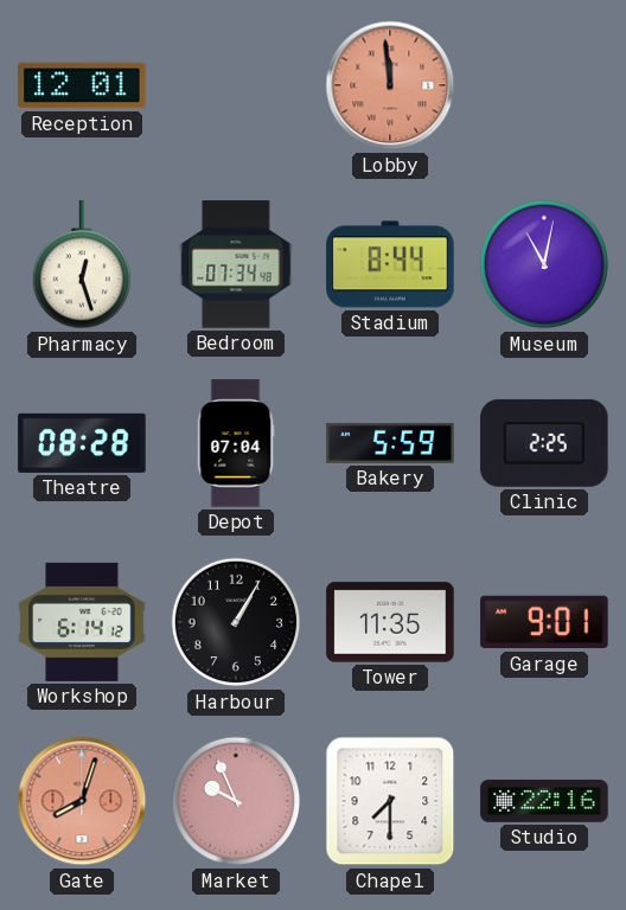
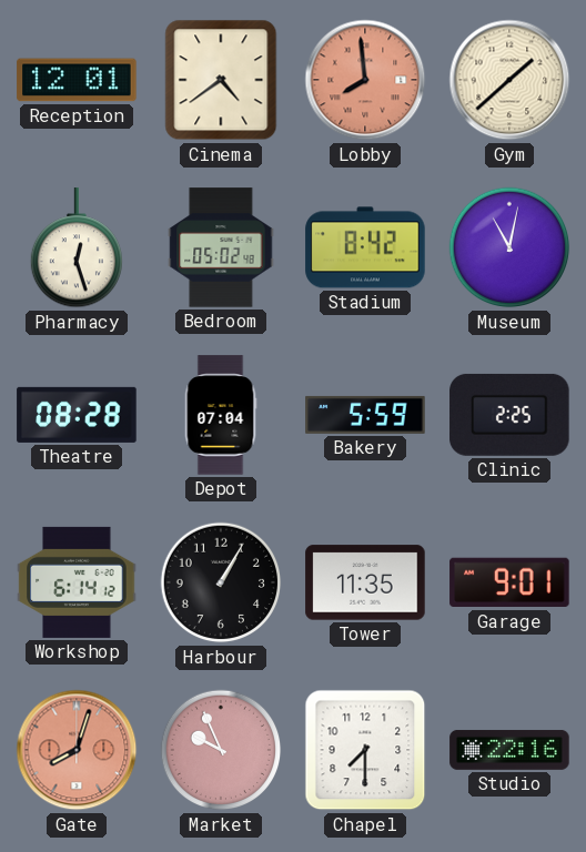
Cinema: none -> 4:39 (221, 80)
Lobby: 11:59 -> 7:59 (365, 80)
Gym: none -> 1:38 (509, 80)
Bedroom: 07:34 -> 05:02 (221, 247)
Stadium: 8:44 -> 8:42 (365, 247)
